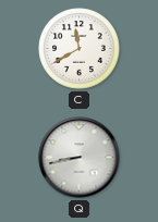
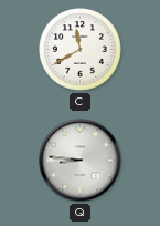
Q: 8:43 -> 8:46 (81, 161)
